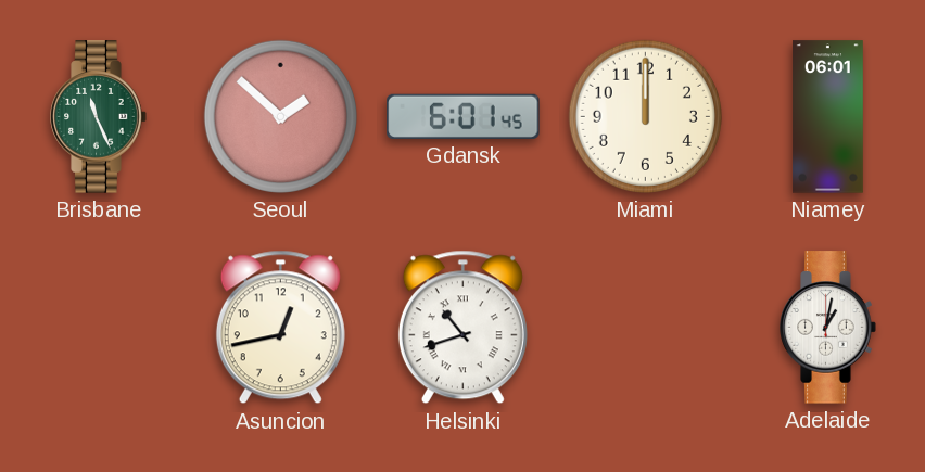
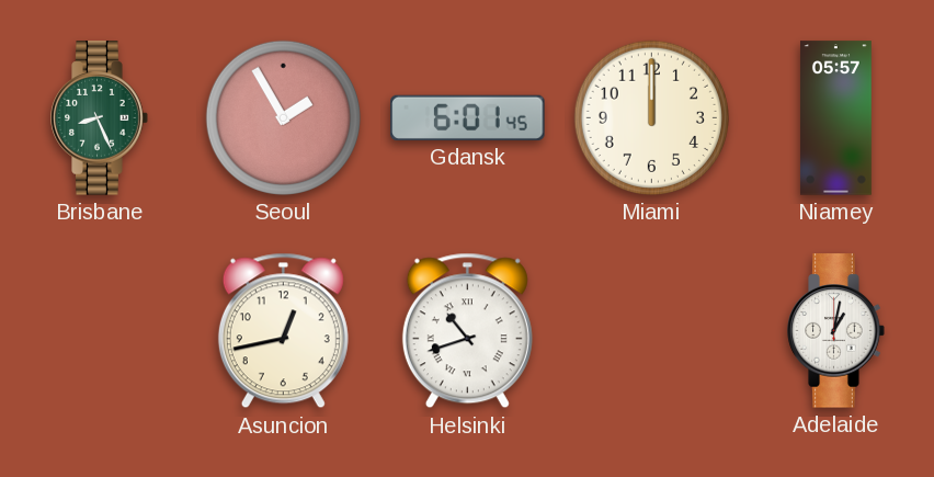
Brisbane: 11:26 -> 8:26 (100, 118)
Seoul: 1:52 -> 1:55 (283, 117)
Niamey: 06:01 -> 05:57 (835, 118)
